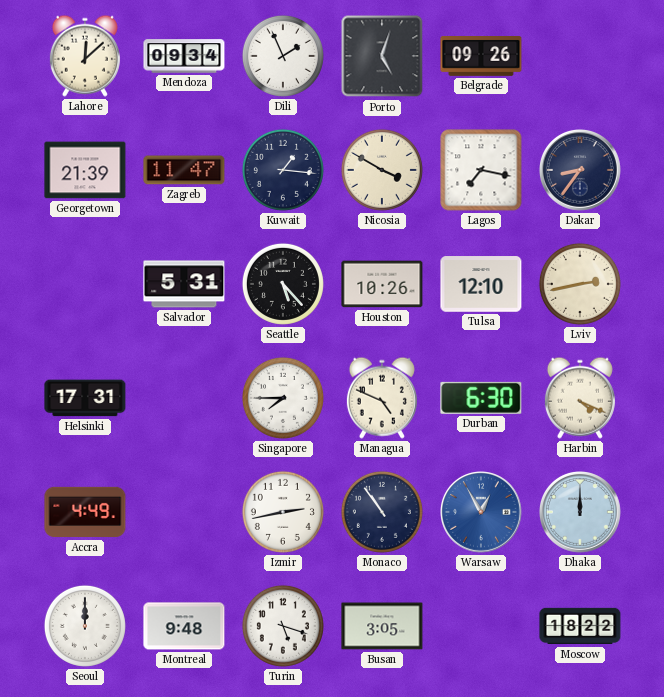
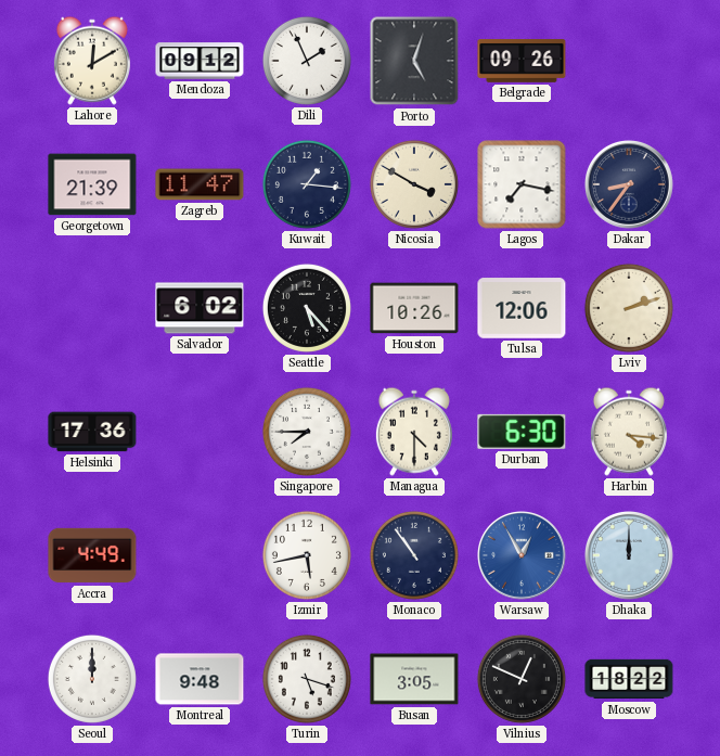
Lahore: 12:08 -> 12:10 (92, 61)
Mendoza: 09:34 -> 09:12 (200, 61)
Salvador: 5:31 -> 6:02 (200, 308)
Tulsa: 12:10 -> 12:06 (522, 308)
Lviv: 2:43 -> 2:12 (629, 308)
Helsinki: 17:31 -> 17:36 (92, 432)
Managua: 4:49 -> 4:30 (414, 432)
Harbin: 4:19 -> 4:16 (629, 432)
Izmir: 2:43 -> 5:43 (307, 555)
Vilnius: none -> 12:49 (522, 679)
